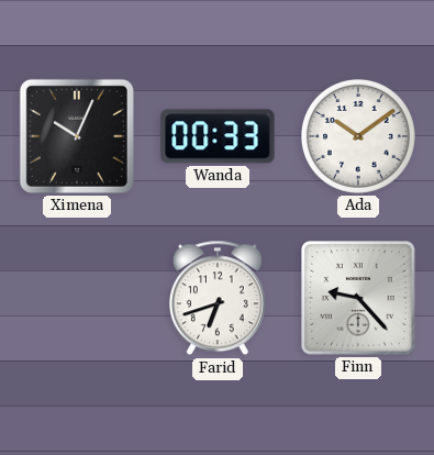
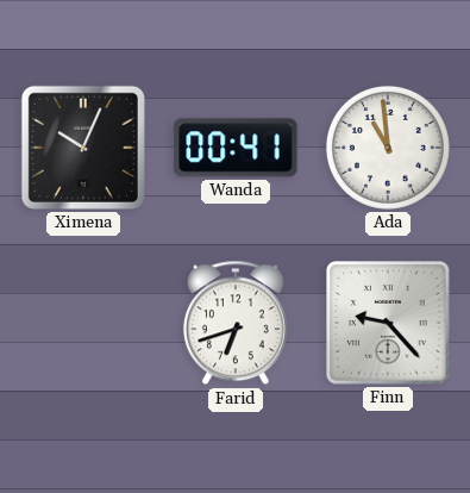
Wanda: 00:33 -> 00:41 (236, 148)
Ada: 10:09 -> 10:59 (388, 148)
